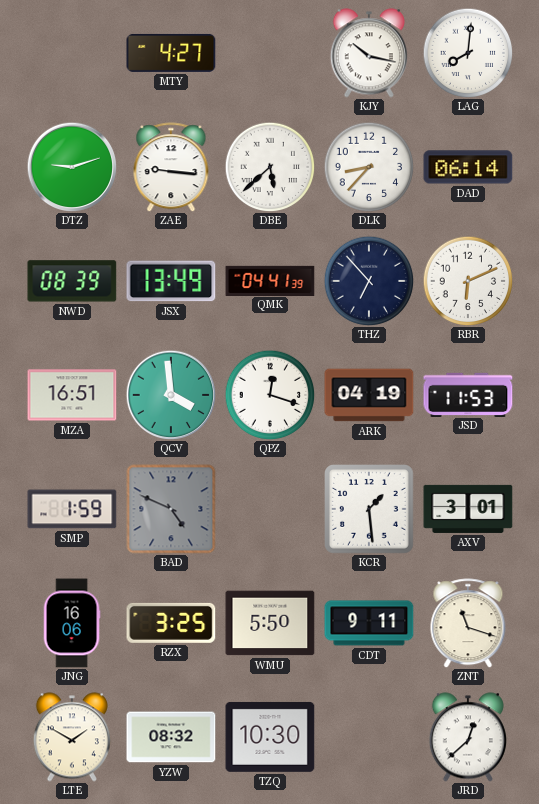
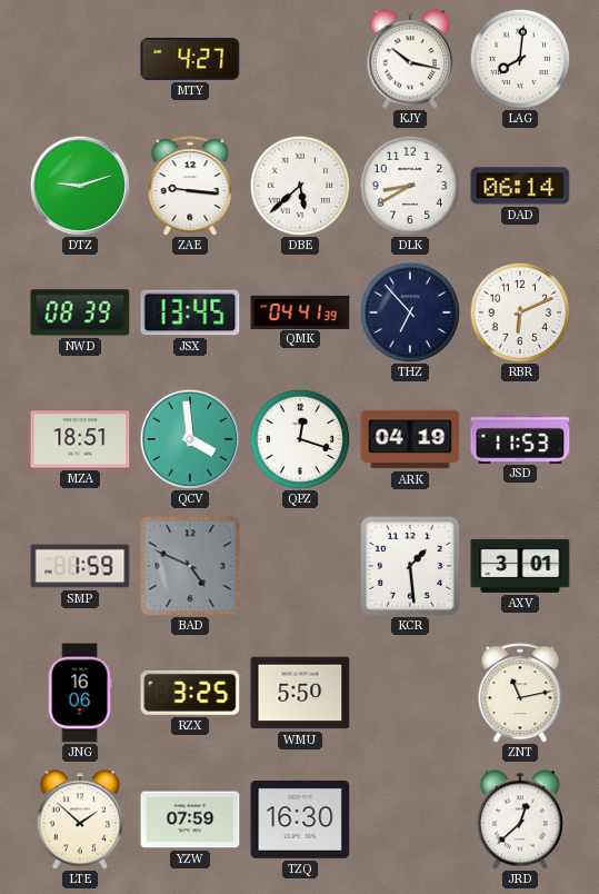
DLK: 8:37 -> 8:40 (410, 186)
JSX: 13:49 -> 13:45 (190, 312)
MZA: 16:51 -> 18:51 (80, 439)
CDT: 9:11 -> none (369, 623)
ZNT: 11:18 -> 11:13 (520, 693)
LTE: 1:50 -> 1:52 (80, 819)
YZW: 08:32 -> 07:59 (190, 819)
TZQ: 10:30 -> 16:30 (300, 819)
